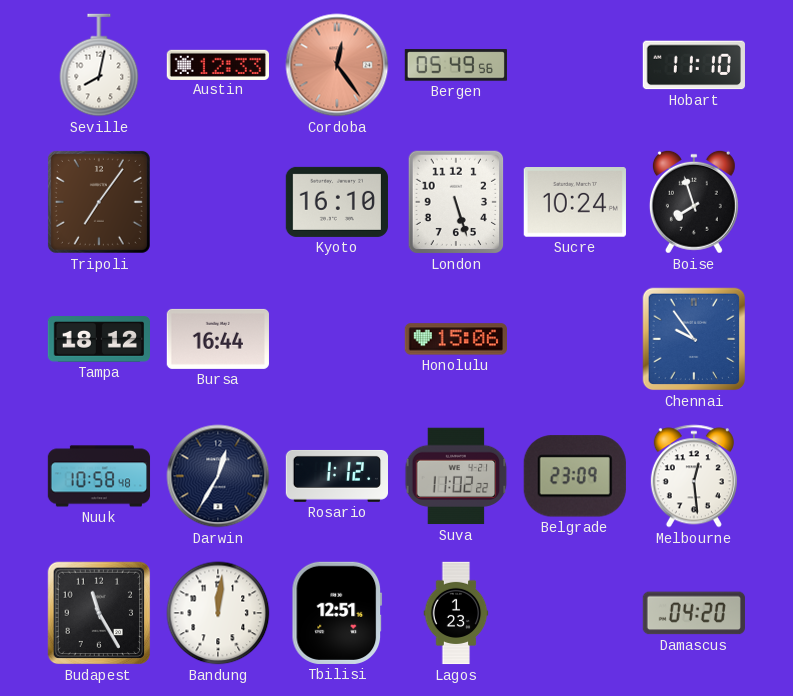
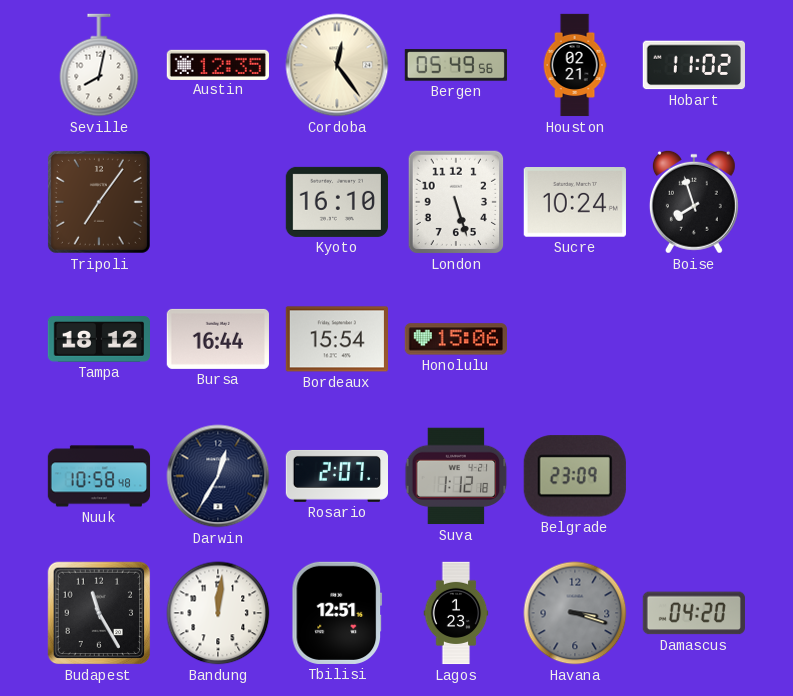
Austin: 12:33 -> 12:35 (217, 64)
Cordoba dial: salmon -> cream (337, 65)
Houston: none -> 02:21 (575, 65)
Hobart: 11:10 -> 11:02 (694, 65)
Bordeaux: none -> 15:54 (337, 339)
Chennai: 9:54 -> none (694, 339)
Rosario: 1:12 -> 2:07 (336, 476)
Suva: 11:02 -> 1:12 (456, 476)
Melbourne: 12:29 -> none (694, 476)
Havana: none -> 3:18 (575, 613)
